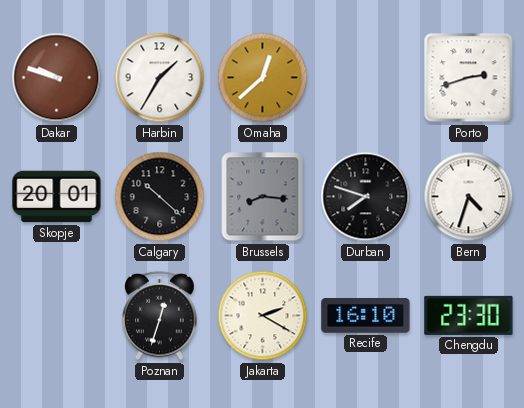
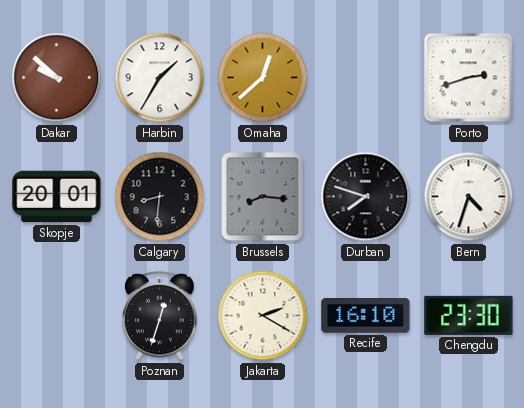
Dakar: 9:48 -> 9:52 (57, 78)
Calgary: 10:22 -> 8:31 (160, 197)
